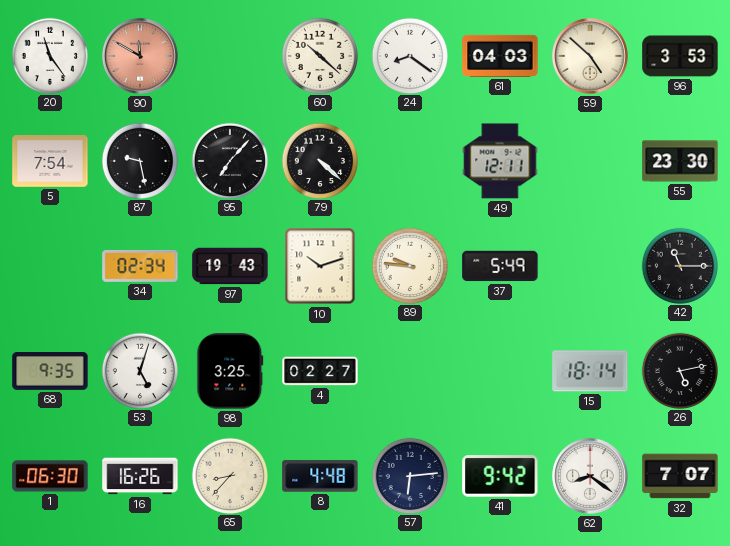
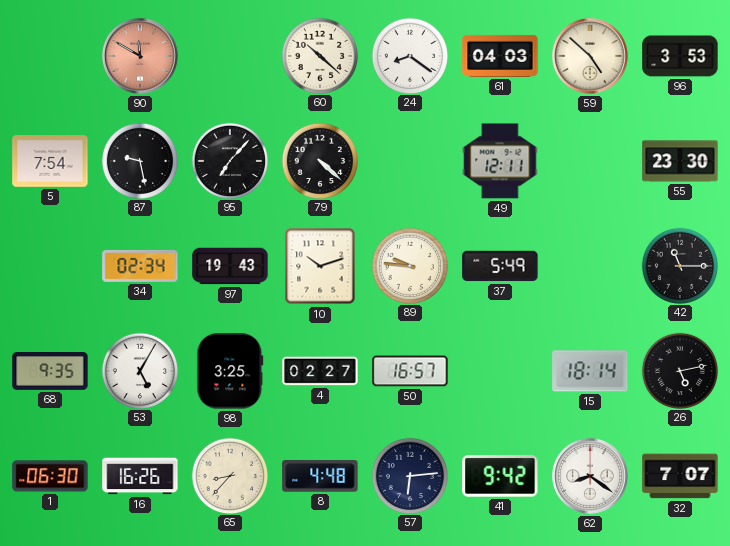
20: 11:24 -> none (49, 55)
53: 5:03 -> 5:05 (139, 370)
50: none -> 16:57 (410, 371)
